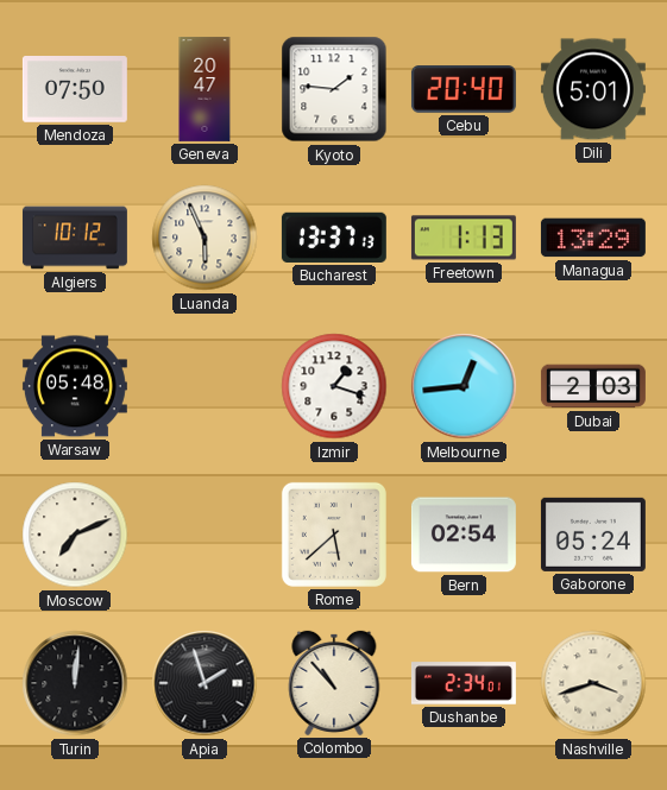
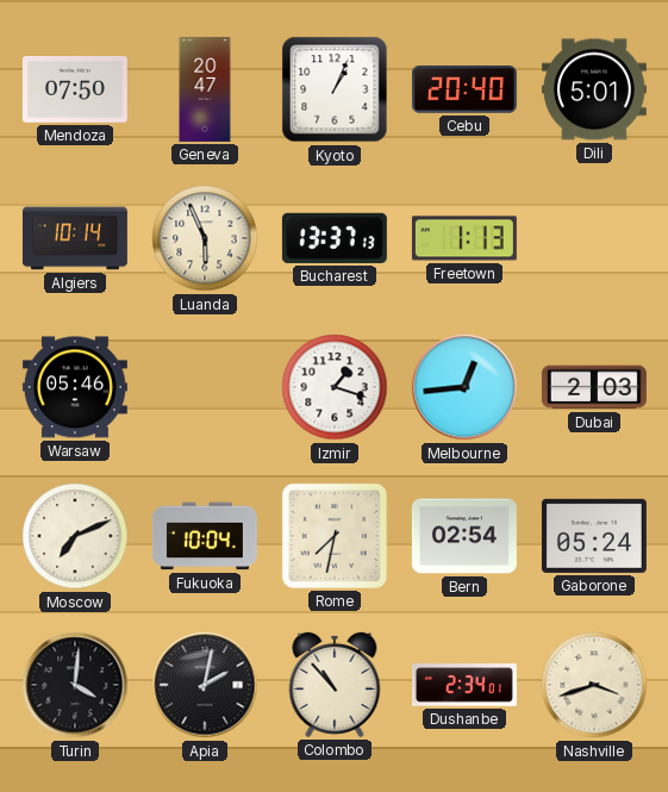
Kyoto: 1:46 -> 1:04 (335, 89)
Algiers: 10:12 -> 10:14 (75, 238)
Managua: 13:29 -> none (593, 238)
Warsaw: 05:48 -> 05:46 (75, 387)
Fukuoka: none -> 10:04 (205, 536)
Rome: 5:38 -> 7:32 (335, 536)
Turin: 12:01 -> 4:01 (75, 685)
Apia: 1:57 -> 2:02 (205, 685)
